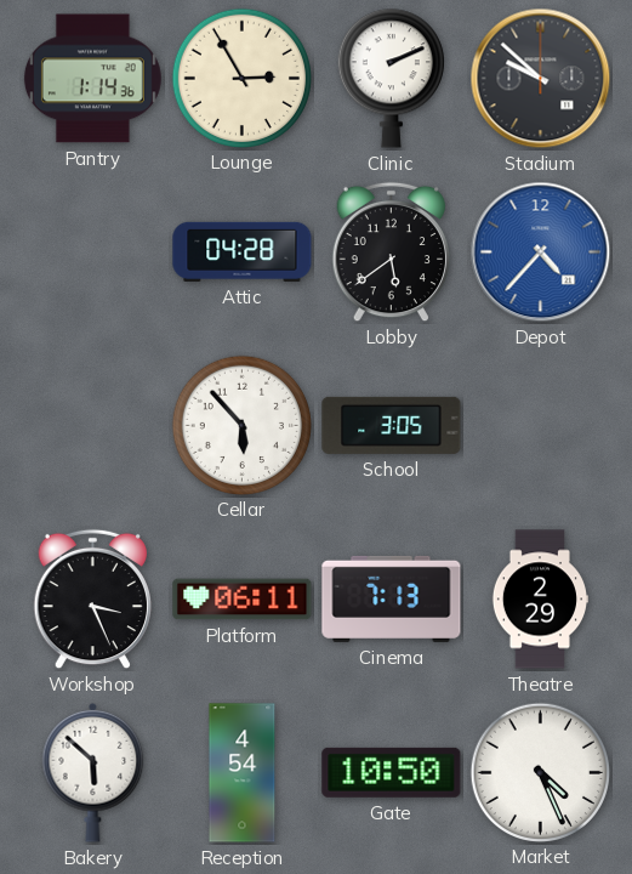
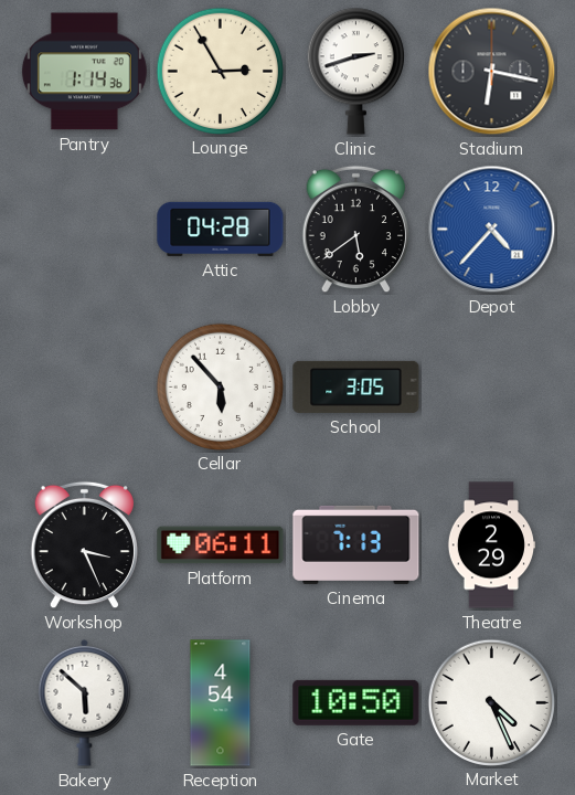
Clinic: 2:11 -> 2:42 (355, 72)
Stadium: 9:52 -> 6:17 (492, 72)
